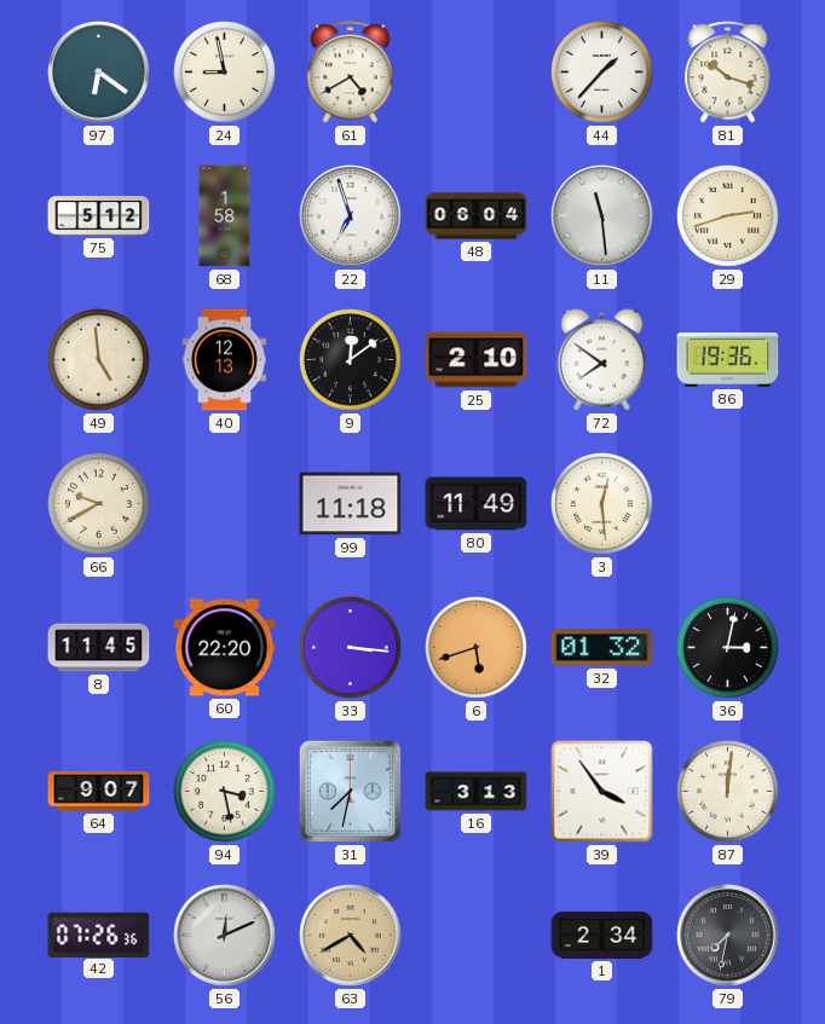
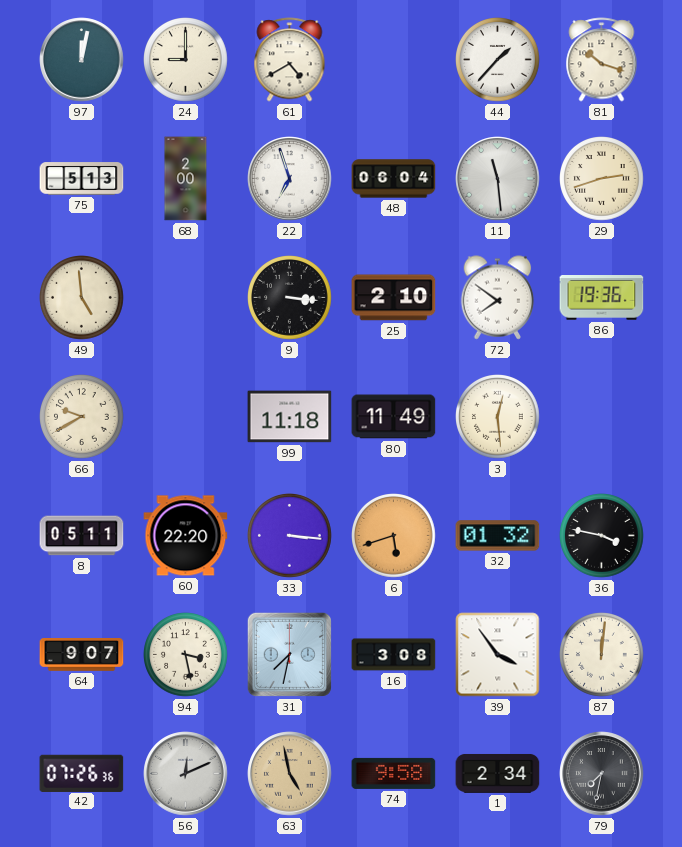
97: 6:21 -> 12:02 (82, 60)
24: 8:58 -> 9:00 (186, 60)
75: 5:12 -> 5:13 (82, 179)
68: 1:58 -> 2:00 (186, 179)
40: 12:13 -> none (224, 360)
9: 12:09 -> 3:16 (290, 298)
8: 11:45 -> 05:11 (82, 536)
36: 3:02 -> 3:47 (602, 536)
16: 3:13 -> 3:08 (394, 655)
63: 4:40 -> 4:58 (290, 774)
74: none -> 9:58 (394, 773)
